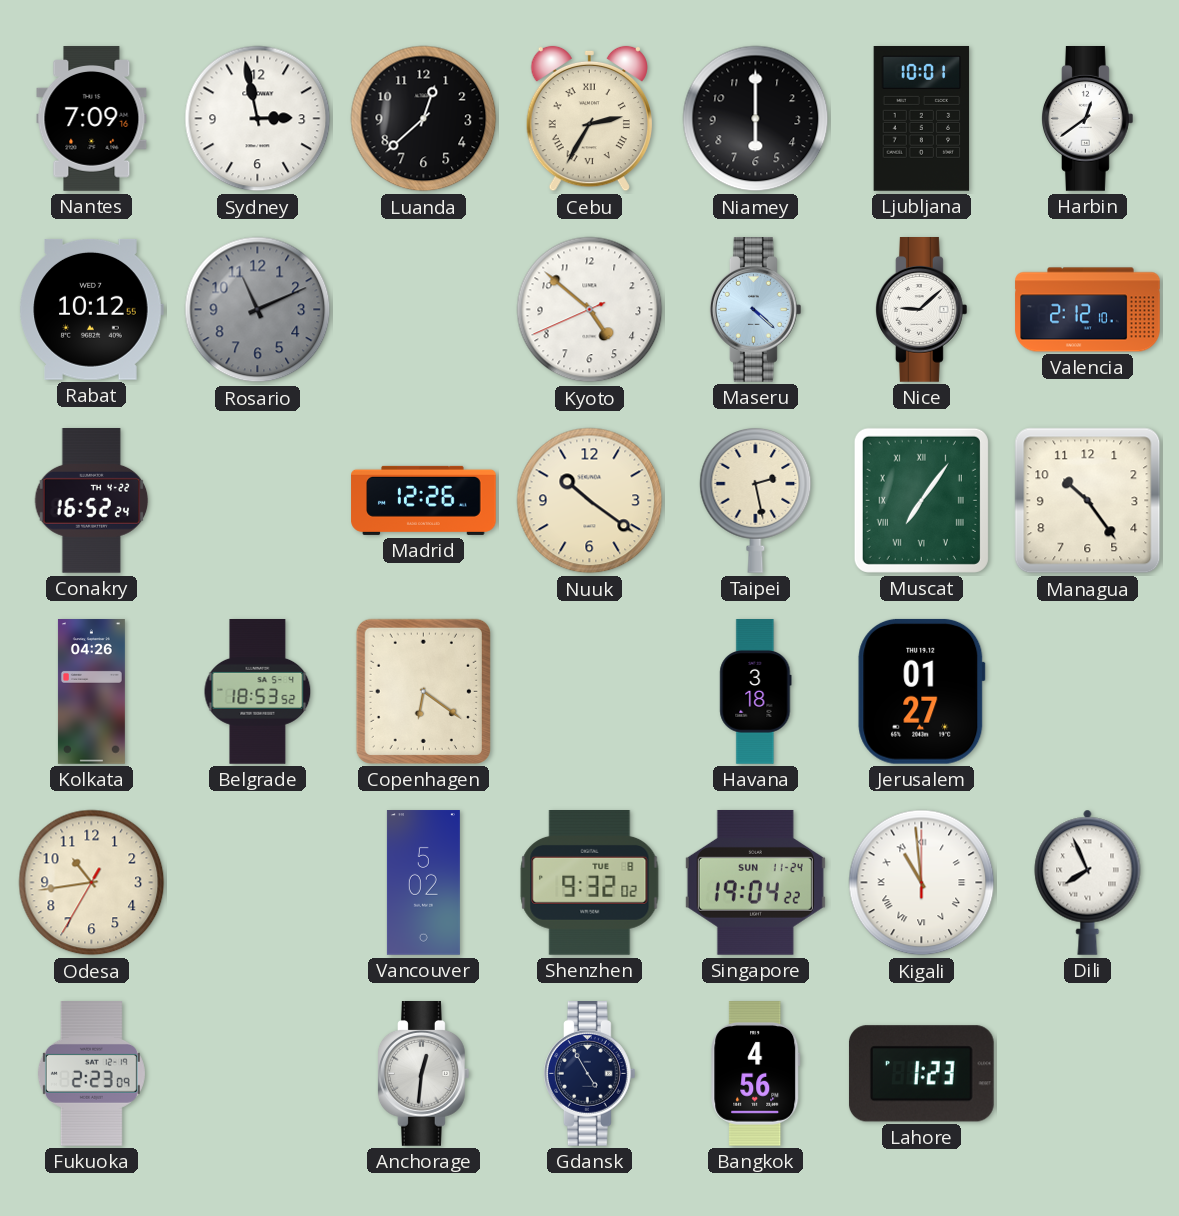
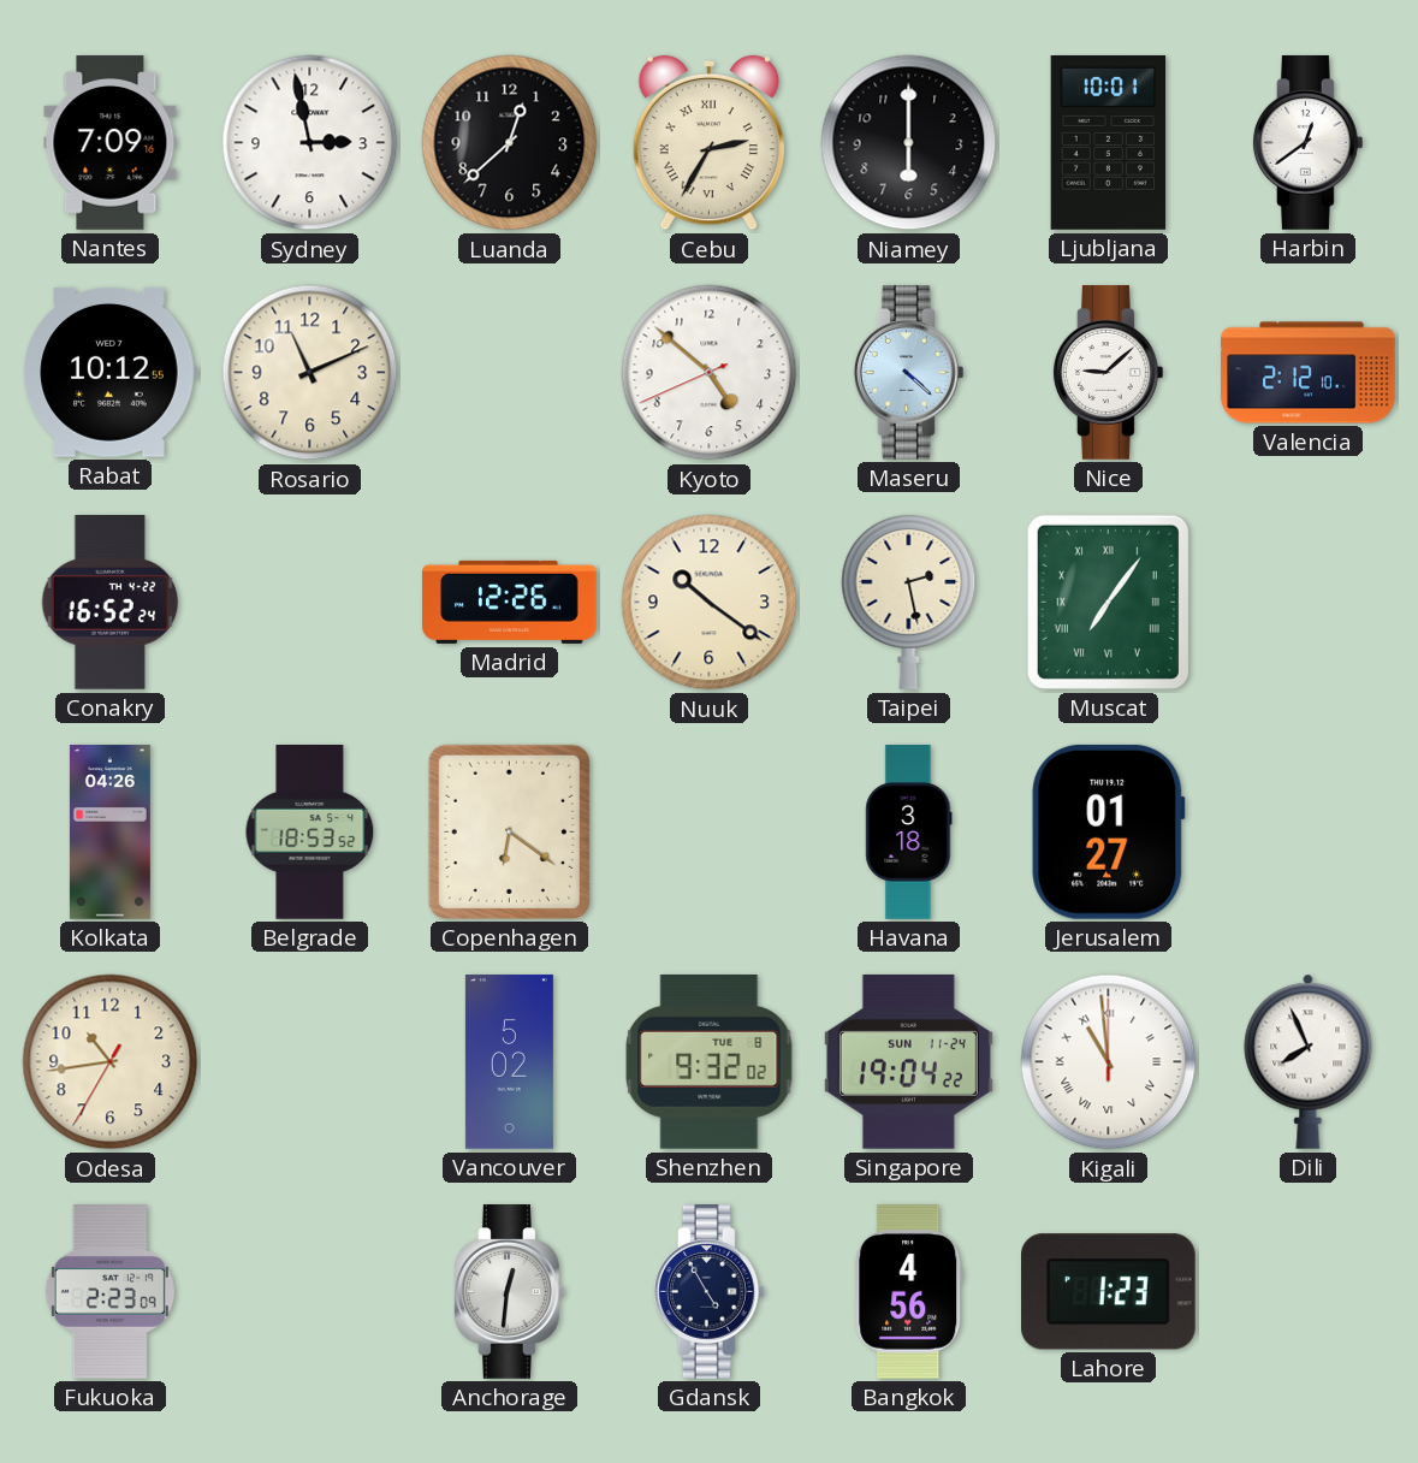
Rosario dial: grey -> cream (310, 373)
Managua: 10:24 -> none (1088, 501)
